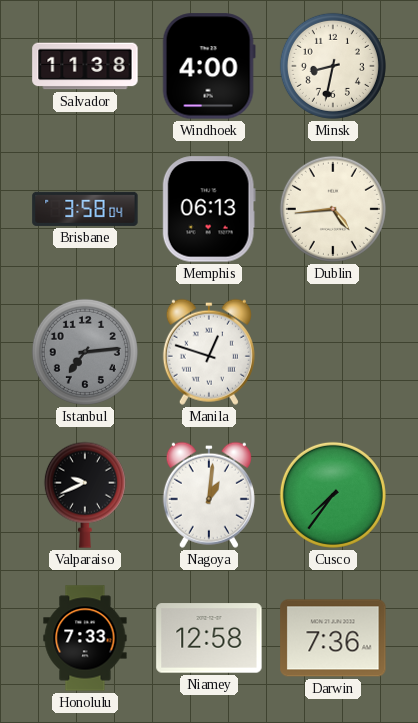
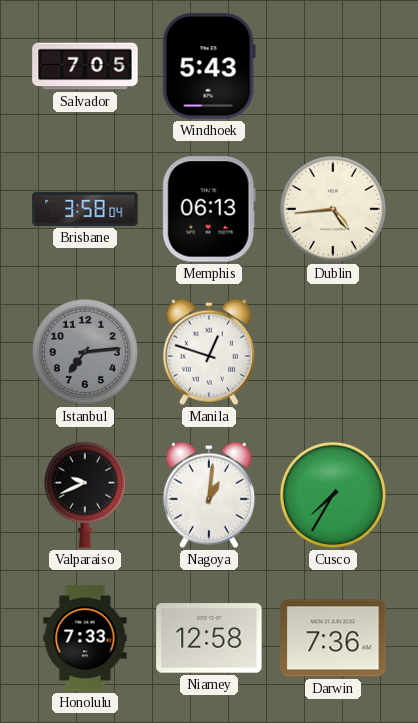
Salvador: 11:38 -> 7:05 (85, 66)
Windhoek: 4:00 -> 5:43 (209, 66)
Minsk: 8:32 -> none (333, 66)
Cusco: 7:36 -> 7:35 (333, 495)
